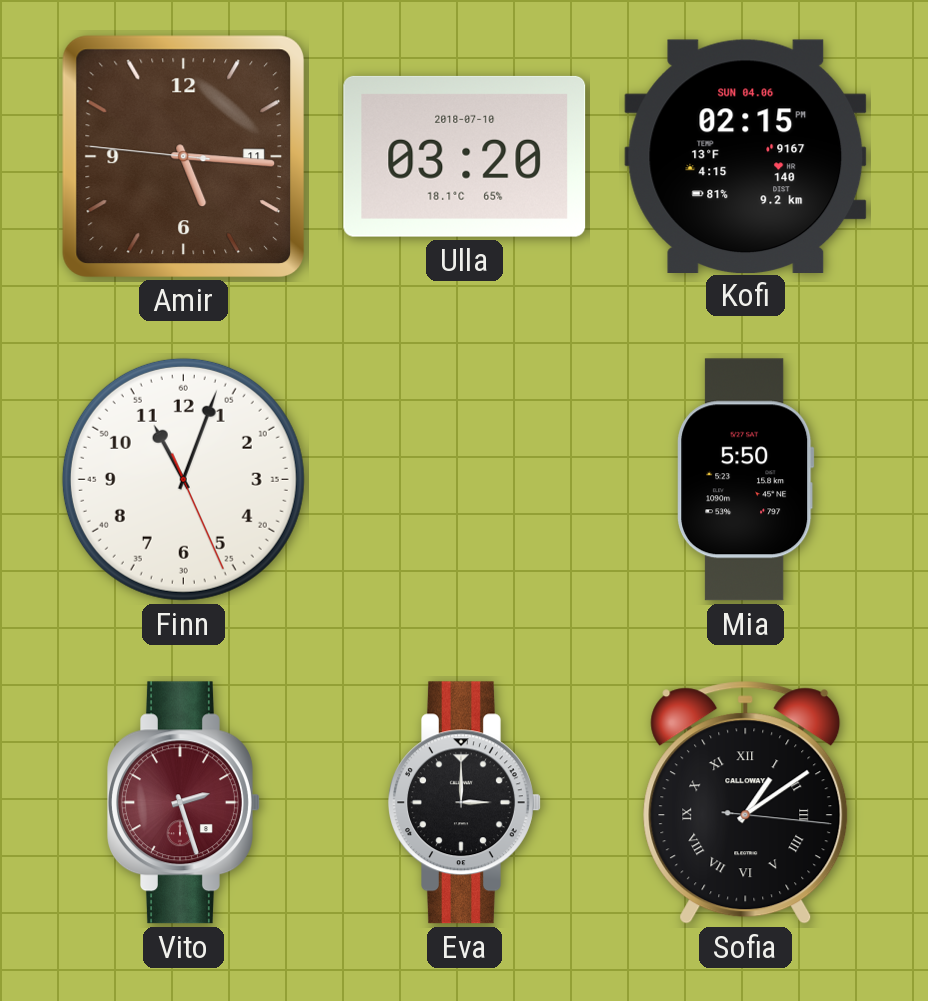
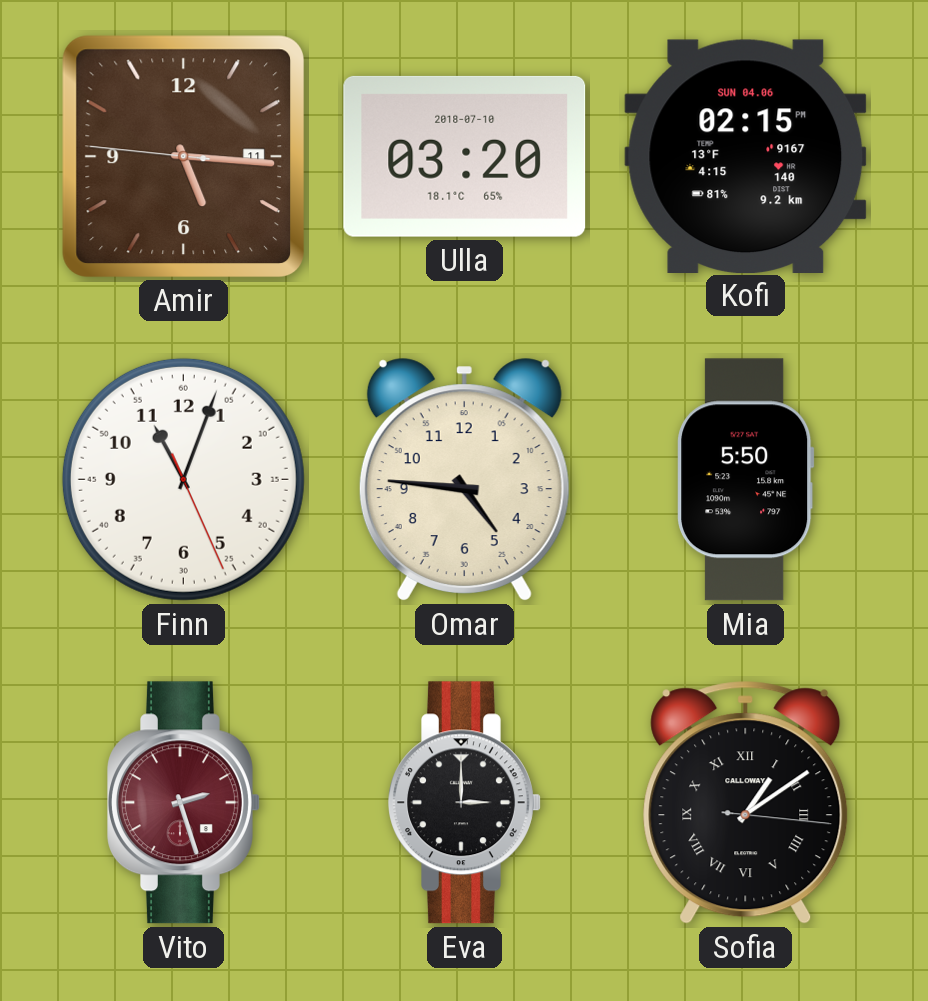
Omar: none -> 4:46 (464, 480)
